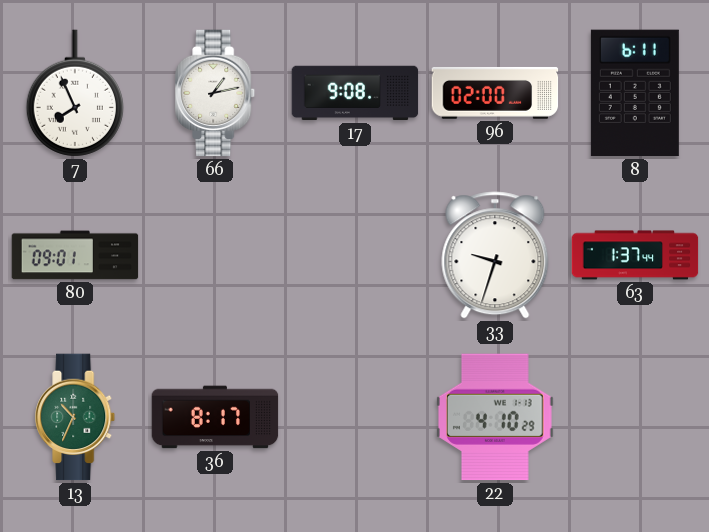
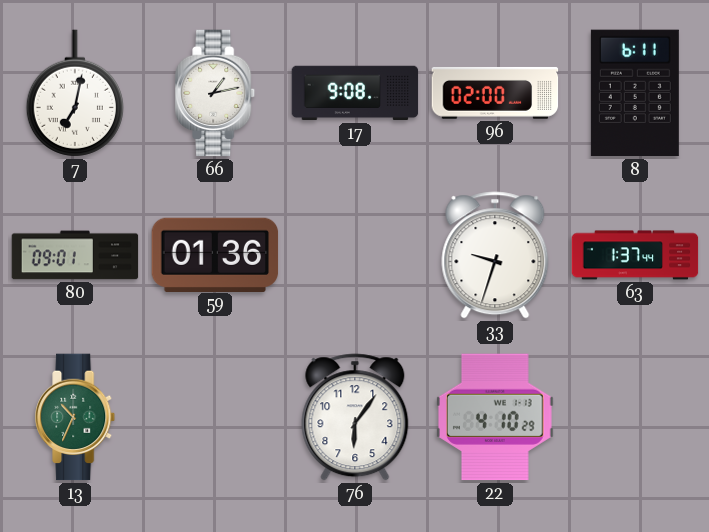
7: 7:56 -> 7:02 (75, 93)
59: none -> 01:36 (215, 254)
36: 8:17 -> none (215, 417)
76: none -> 6:06 (355, 417)
